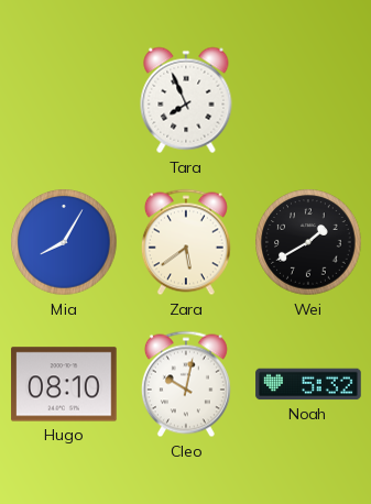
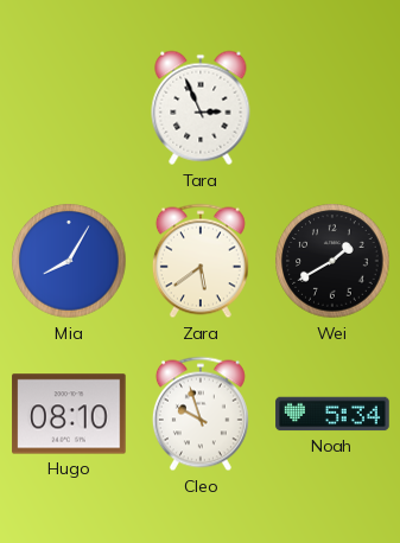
Tara: 7:56 -> 2:56 (201, 108)
Cleo: 10:02 -> 9:57 (201, 414)
Noah: 5:32 -> 5:34 (332, 414)
